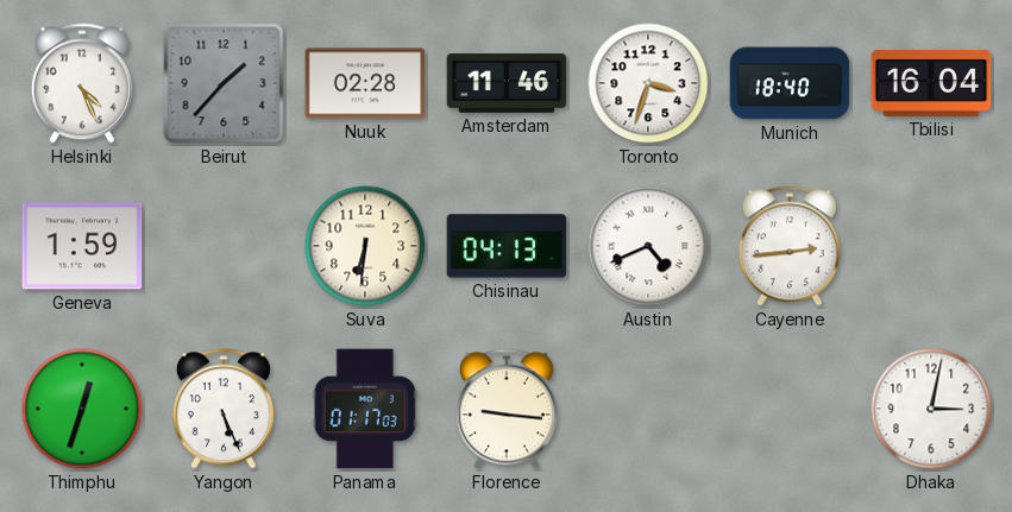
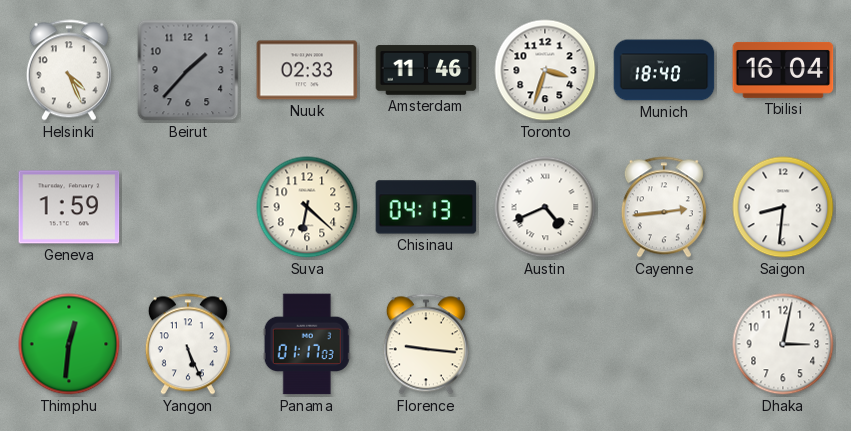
Nuuk: 02:28 -> 02:33 (307, 70)
Suva: 6:31 -> 6:22 (307, 207)
Saigon: none -> 8:31 (783, 207)
Thimphu: 12:33 -> 12:31 (69, 344)
